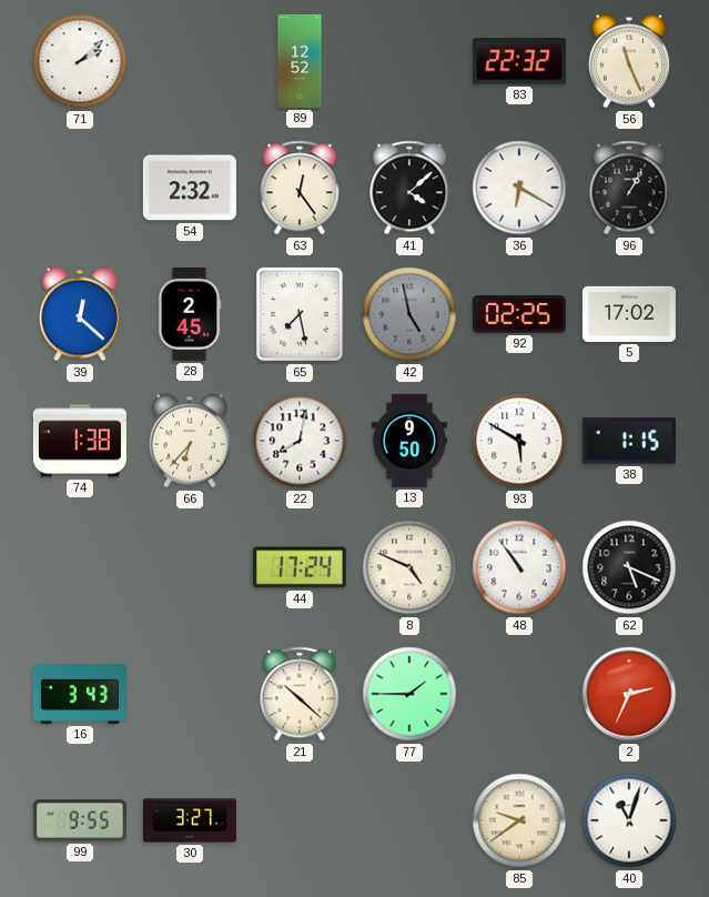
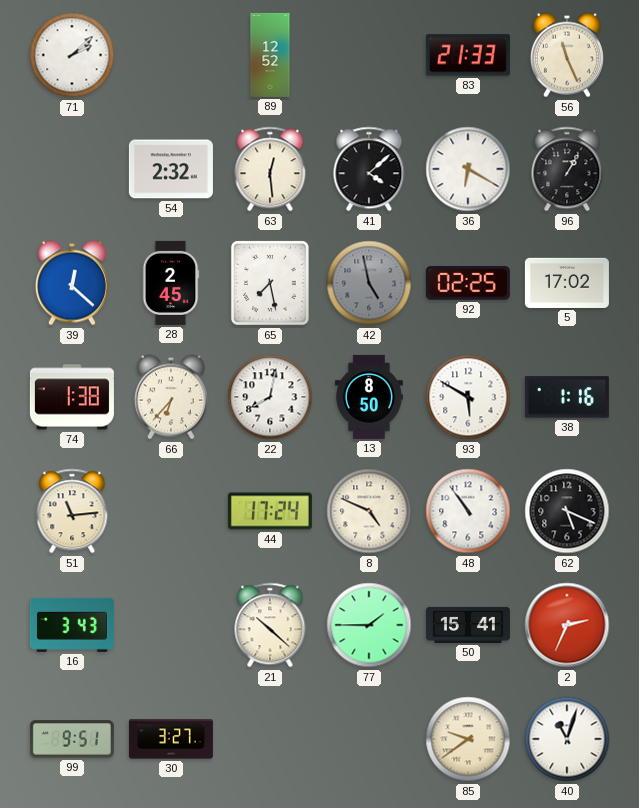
83: 22:32 -> 21:33 (468, 55)
63: 12:24 -> 12:29 (270, 169)
13: 9:50 -> 8:50 (369, 397)
38: 1:15 -> 1:16 (567, 397)
51: none -> 11:14 (72, 511)
50: none -> 15:41 (468, 625)
99: 9:55 -> 9:51 (72, 739)
